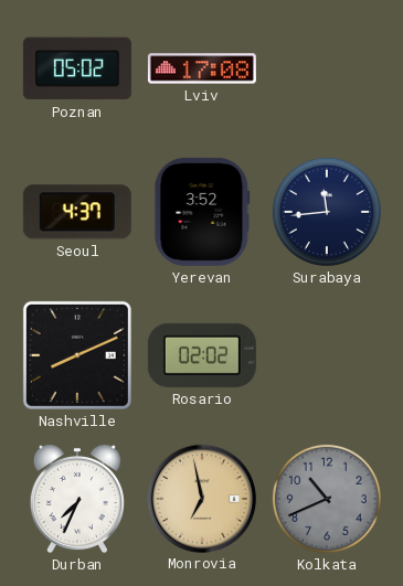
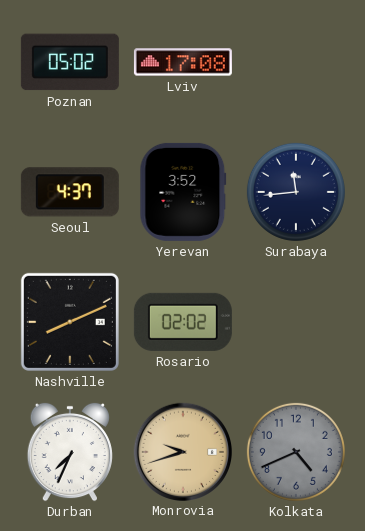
Monrovia: 6:58 -> 9:42 (182, 451)
Kolkata: 10:41 -> 4:41 (296, 452)
